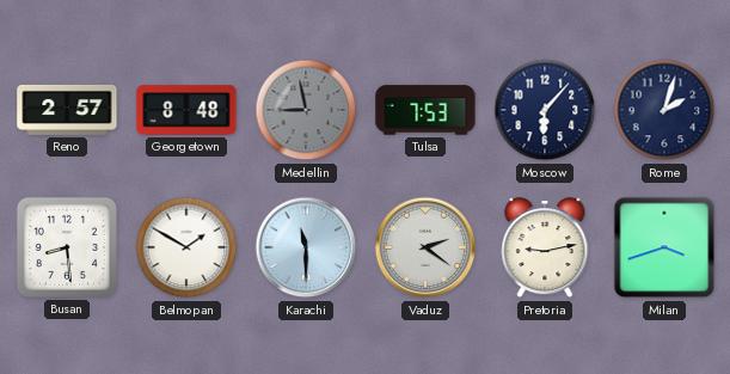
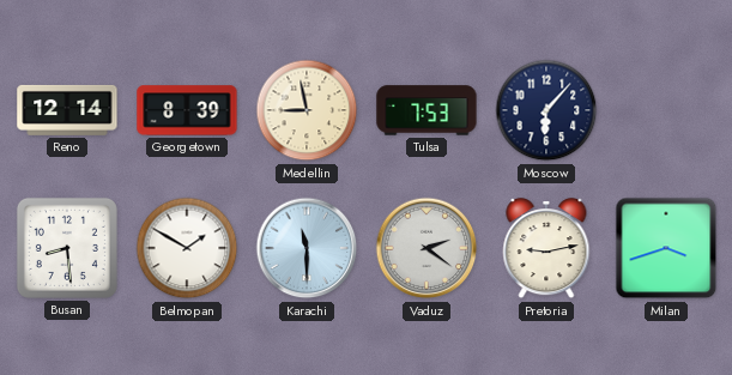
Reno: 2:57 -> 12:14 (67, 110)
Georgetown: 8:48 -> 8:39 (187, 110)
Medellin dial: grey -> cream (307, 110)
Rome: 2:03 -> none (664, 110)
